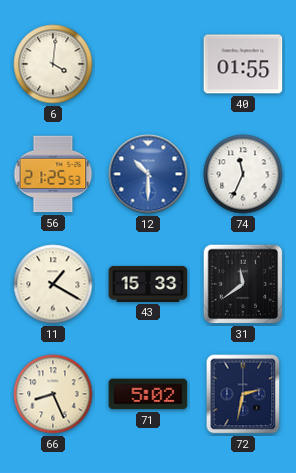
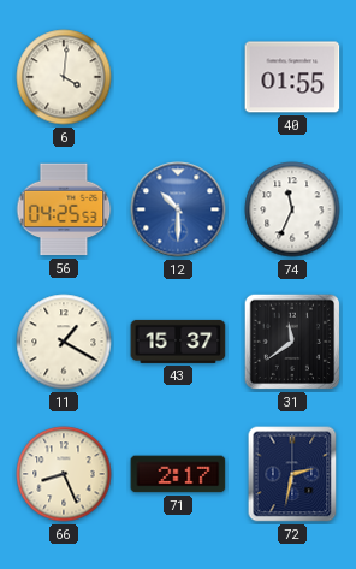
56: 21:25 -> 04:25 (64, 209)
43: 15:33 -> 15:37 (178, 342)
71: 5:02 -> 2:17 (178, 474)
